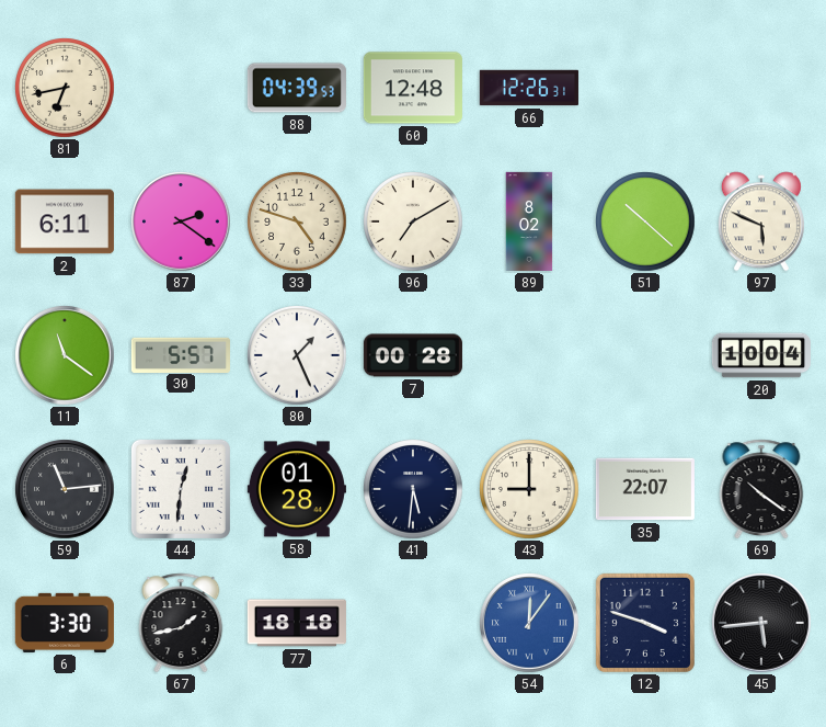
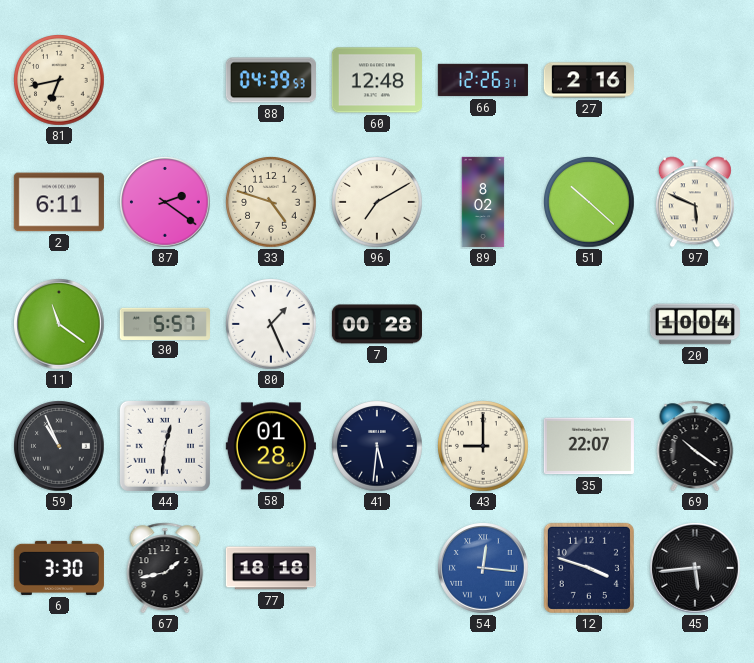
27: none -> 2:16 (589, 80)
59: 11:14 -> 10:56 (59, 446)
54: 12:06 -> 12:16 (483, 568)
